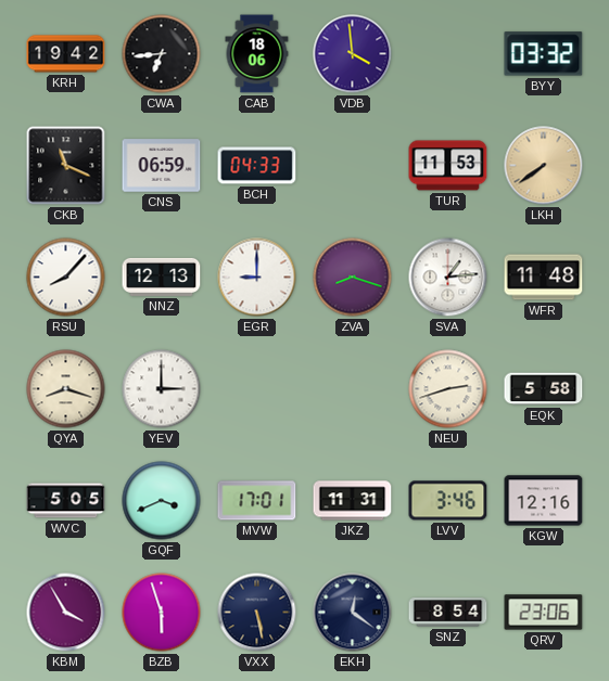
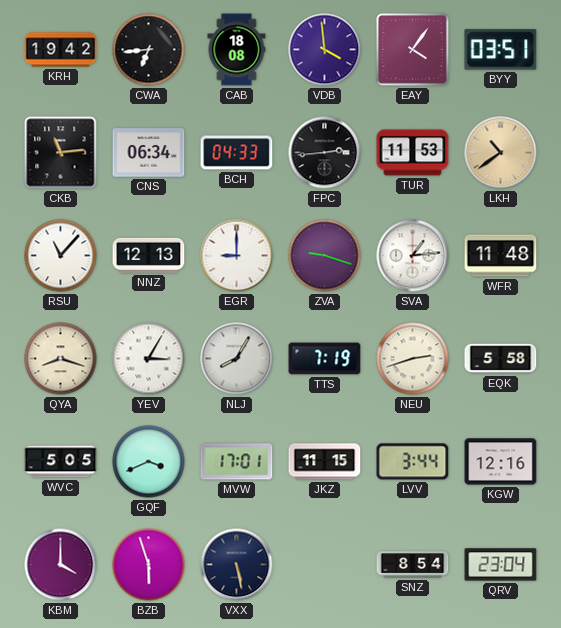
CAB: 18:06 -> 18:08 (237, 50)
EAY: none -> 4:06 (413, 50)
BYY: 03:32 -> 03:51 (501, 50)
CKB: 11:19 -> 11:14 (61, 153)
CNS: 06:59 -> 06:34 (149, 153)
FPC: none -> 2:44 (325, 153)
LKH: 7:39 -> 10:39 (501, 153)
RSU: 8:07 -> 11:07 (61, 256)
ZVA: 8:18 -> 9:18 (325, 256)
YEV: 3:00 -> 3:05 (149, 359)
NLJ: none -> 8:05 (237, 359)
TTS: none -> 7:19 (325, 359)
JKZ: 11:31 -> 11:15 (325, 462)
LVV: 3:46 -> 3:44 (413, 462)
KBM: 3:55 -> 4:00 (61, 565)
EKH: 12:21 -> none (353, 613)
QRV: 23:06 -> 23:04 (501, 565)
